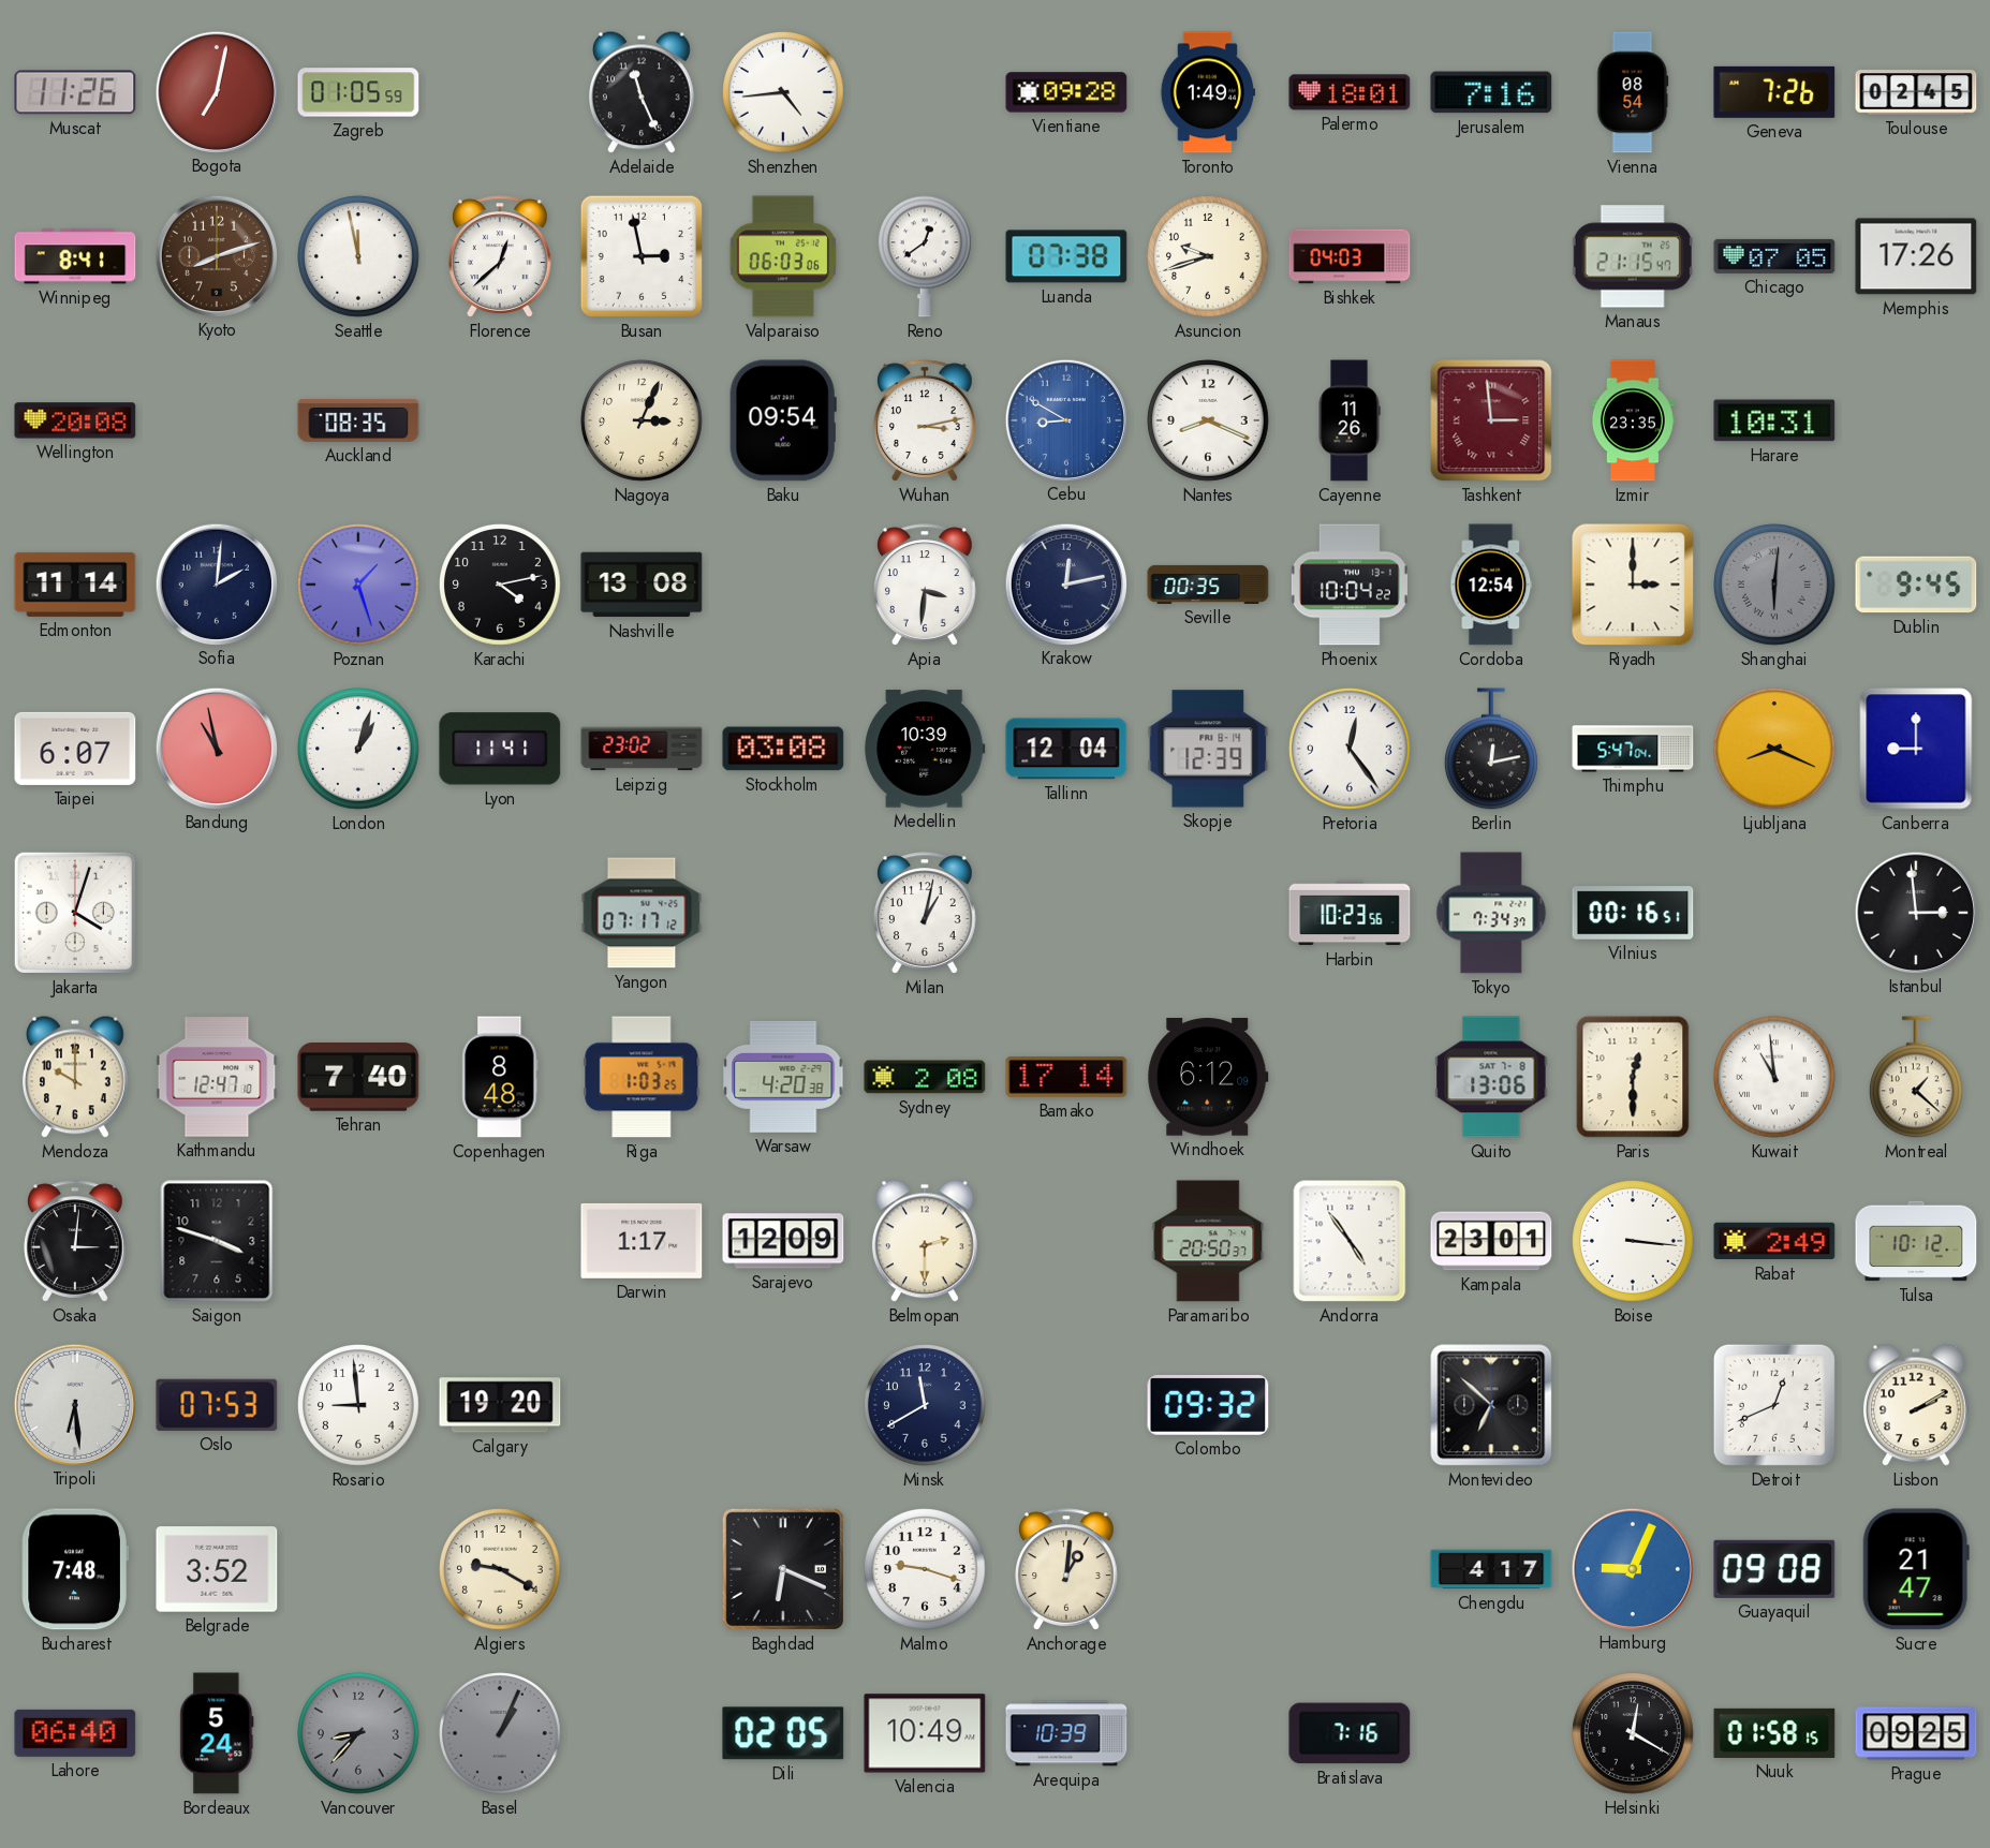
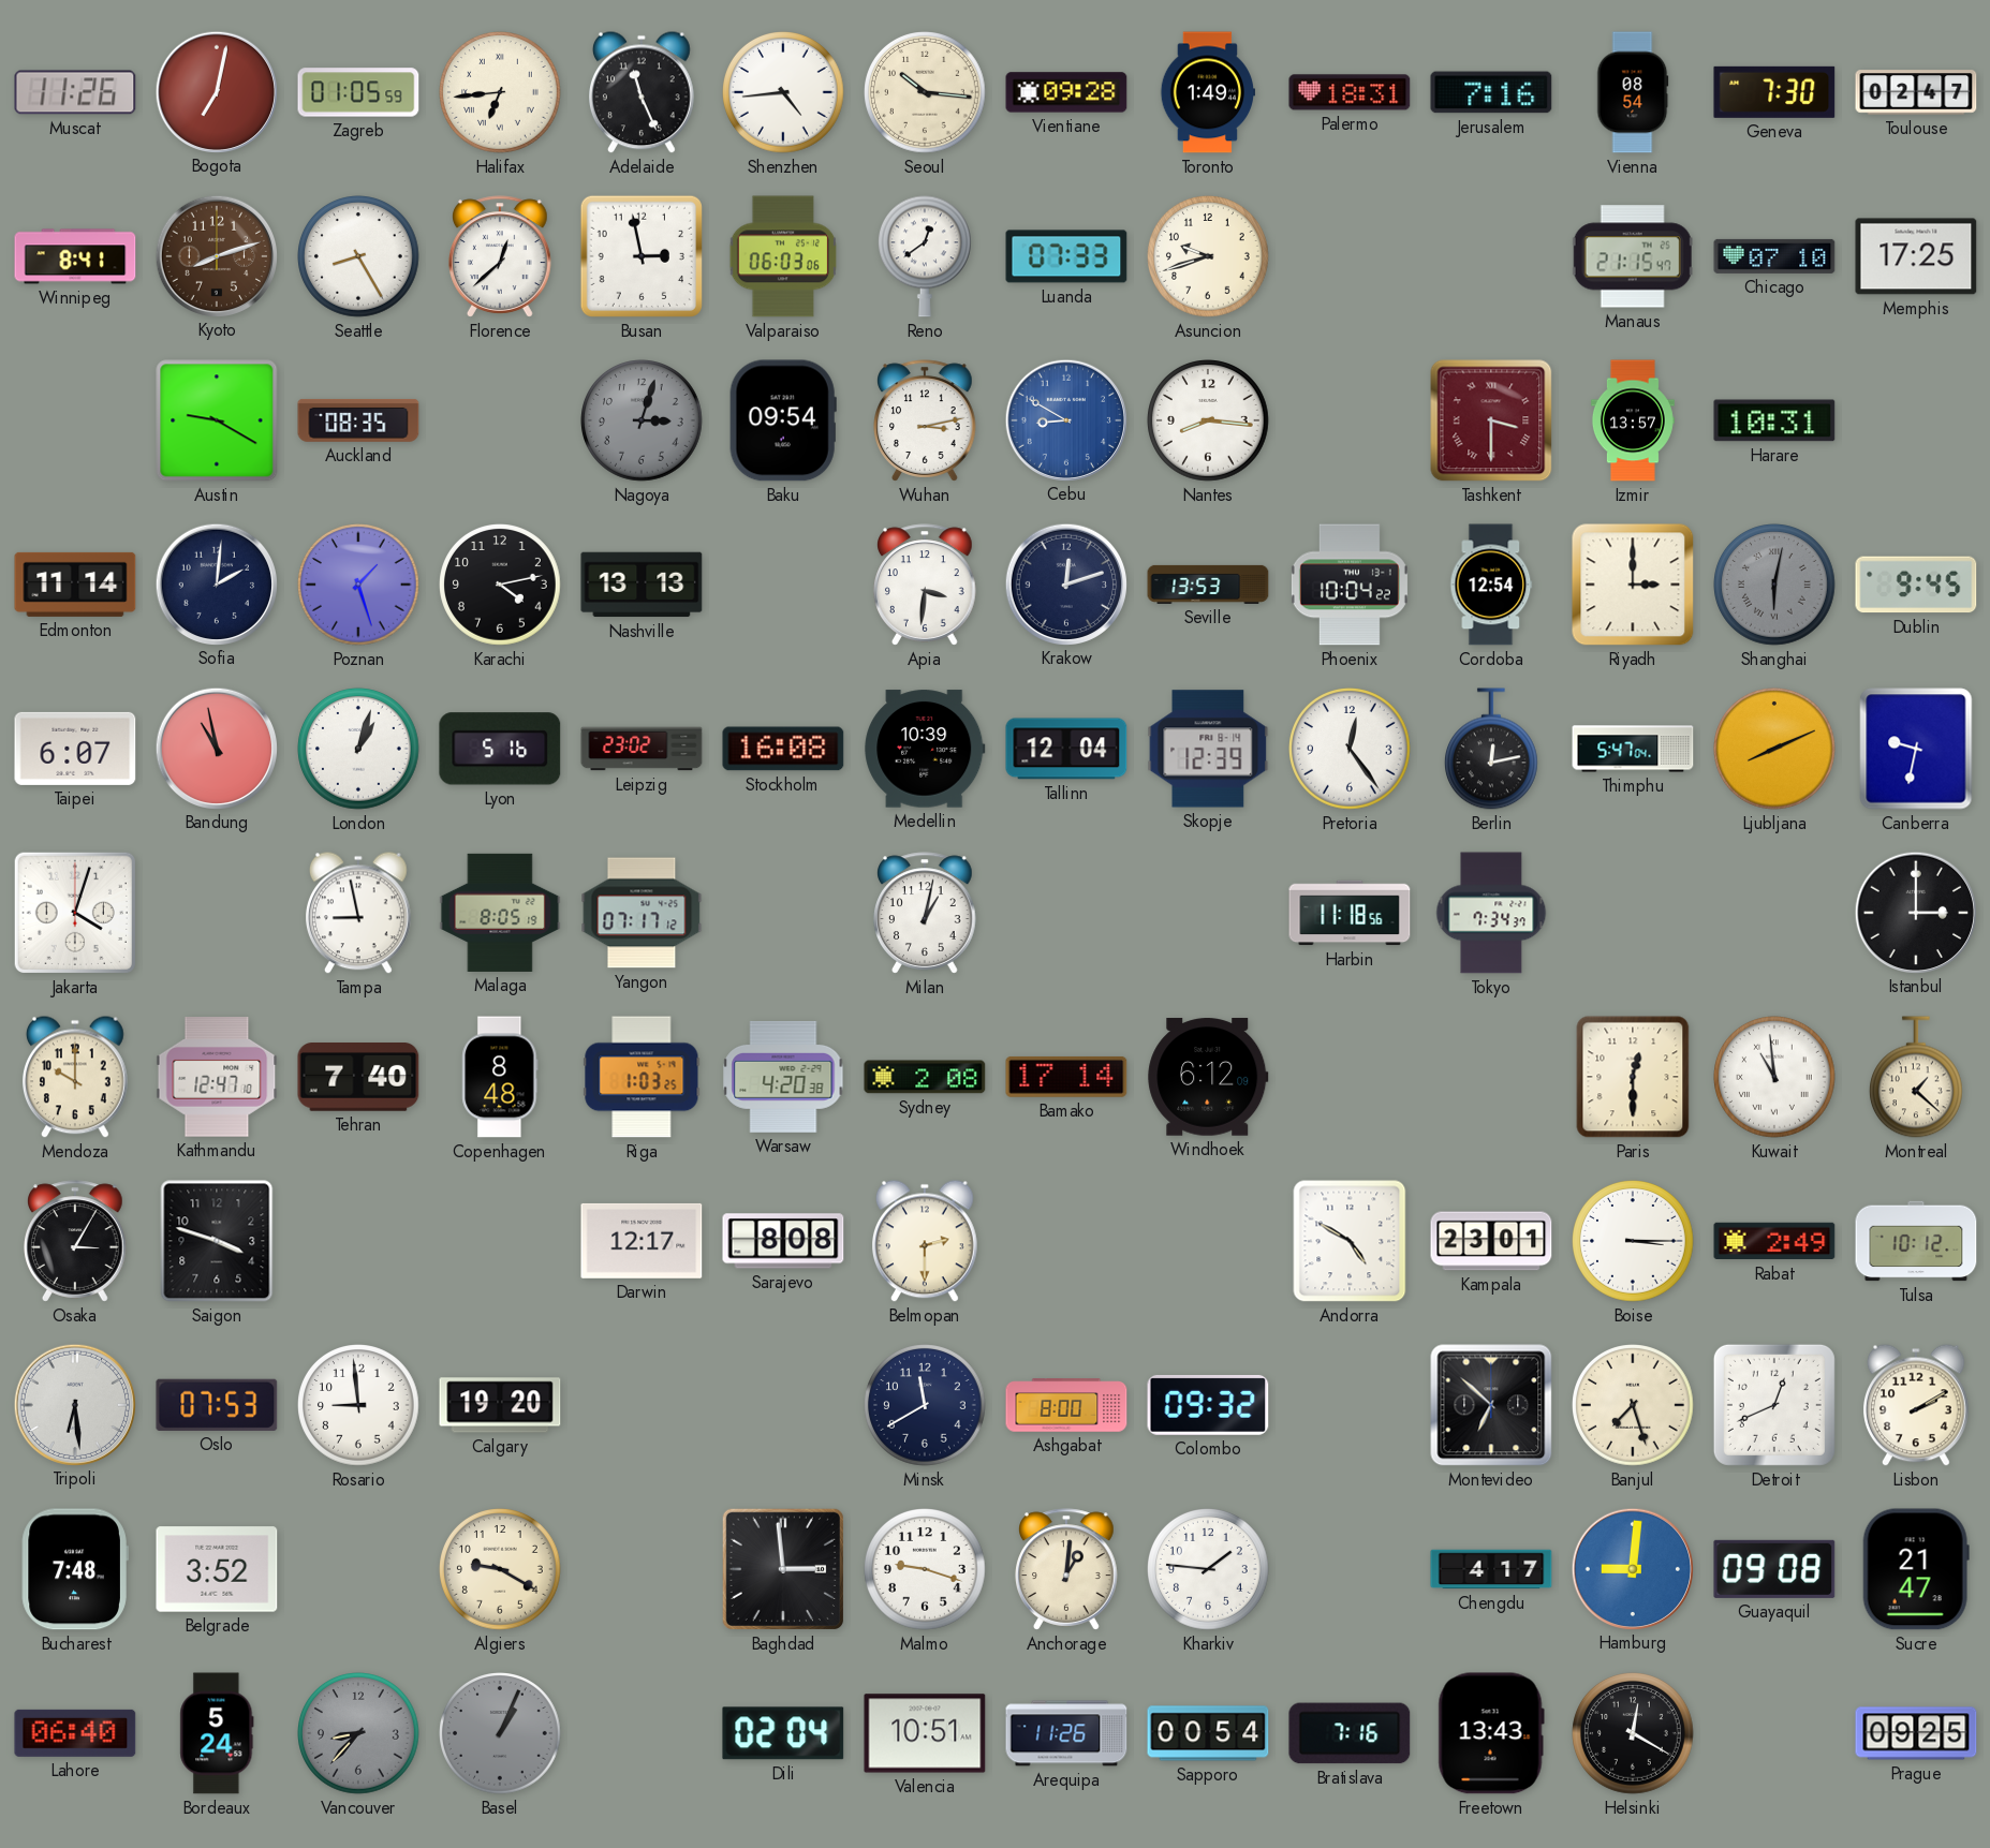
Halifax: none -> 6:44 (501, 93)
Seoul: none -> 10:16 (926, 93)
Palermo: 18:01 -> 18:31 (1350, 92)
Geneva: 7:26 -> 7:30 (1774, 92)
Toulouse: 02:45 -> 02:47 (1916, 92)
Seattle: 11:58 -> 8:25 (359, 257)
Luanda: 07:38 -> 07:33 (1066, 256)
Bishkek: 04:03 -> none (1350, 256)
Chicago: 07:05 -> 07:10 (1774, 256)
Memphis: 17:26 -> 17:25 (1916, 256)
Wellington: 20:08 -> none (75, 420)
Austin: none -> 9:20 (217, 420)
Nagoya: 3:04 -> 3:03 (643, 422)
Nagoya dial: cream -> grey (643, 422)
Nantes: 8:19 -> 8:16 (1209, 422)
Cayenne: 11:26 -> none (1350, 420)
Tashkent: 2:59 -> 3:30 (1491, 420)
Izmir: 23:35 -> 13:57 (1633, 420)
Nashville: 13:08 -> 13:13 (642, 585)
Krakow: 12:13 -> 12:12 (1065, 583)
Seville: 00:35 -> 13:53 (1208, 585)
Shanghai: 6:01 -> 6:02 (1775, 586)
Lyon: 11:41 -> 5:16 (500, 749)
Stockholm: 03:08 -> 16:08 (783, 749)
Ljubljana: 8:19 -> 8:11 (1775, 750)
Canberra: 9:00 -> 9:32 (1916, 749)
Tampa: none -> 8:58 (359, 913)
Malaga: none -> 8:05 (500, 913)
Harbin: 10:23 -> 11:18 (1350, 913)
Vilnius: 00:16 -> none (1633, 913)
Istanbul: 2:59 -> 3:00 (1915, 912)
Quito: 13:06 -> none (1491, 1077)
Osaka: 3:01 -> 3:05 (76, 1241)
Darwin: 1:17 -> 12:17 (642, 1241)
Sarajevo: 12:09 -> 8:08 (783, 1241)
Paramaribo: 20:50 -> none (1208, 1241)
Andorra: 4:54 -> 4:50 (1350, 1241)
Boise: 3:16 -> 3:15 (1634, 1242)
Ashgabat: none -> 8:00 (1066, 1405)
Banjul: none -> 7:27 (1634, 1406)
Baghdad: 6:19 -> 2:59 (783, 1569)
Kharkiv: none -> 1:46 (1209, 1570)
Hamburg: 9:04 -> 9:01 (1632, 1568)
Dili: 02:05 -> 02:04 (783, 1733)
Valencia: 10:49 -> 10:51 (925, 1733)
Arequipa: 10:39 -> 11:26 (1066, 1733)
Sapporo: none -> 00:54 (1208, 1733)
Freetown: none -> 13:43 (1491, 1733)
Nuuk: 01:58 -> none (1774, 1733)
